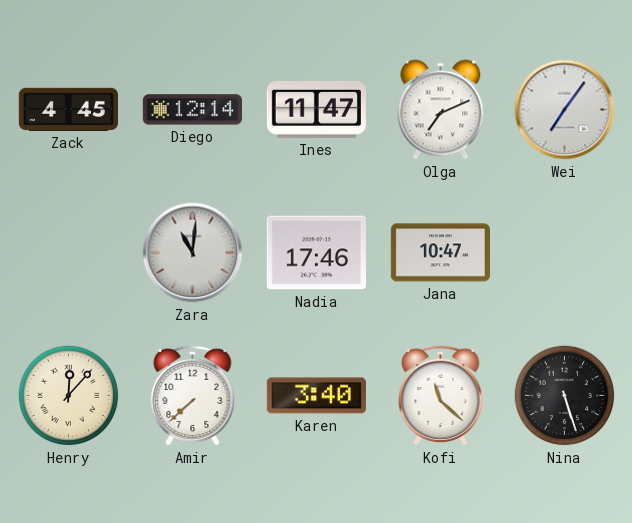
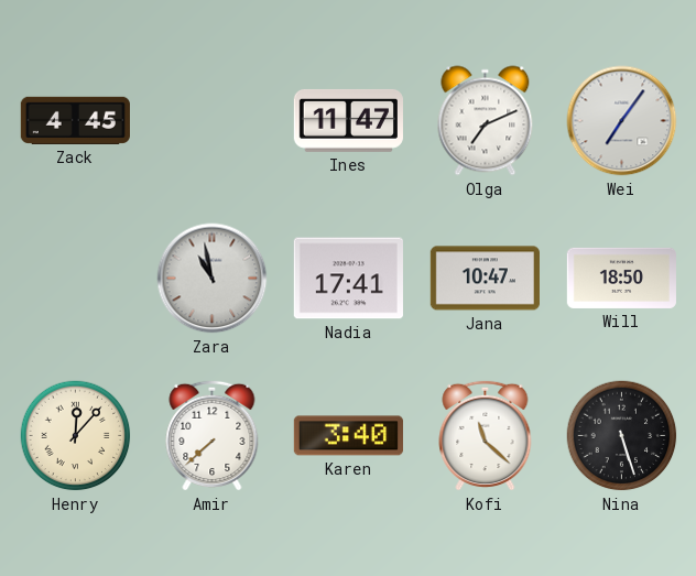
Diego: 12:14 -> none (192, 110)
Zara: 11:01 -> 10:58 (213, 279)
Nadia: 17:46 -> 17:41 (348, 279)
Will: none -> 18:50 (621, 278)
